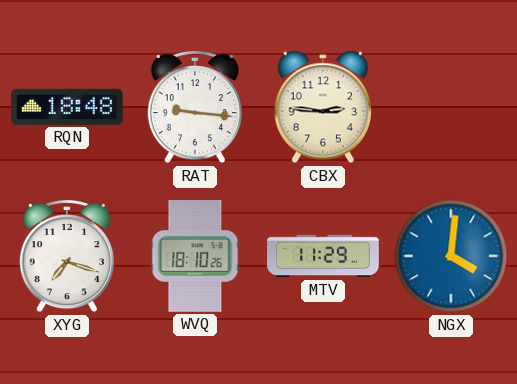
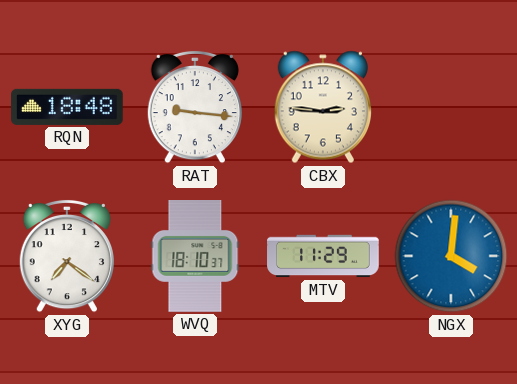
XYG: 7:18 -> 7:21 (67, 256)
WVQ: 18:10:26 -> 18:10:37 (195, 256)
